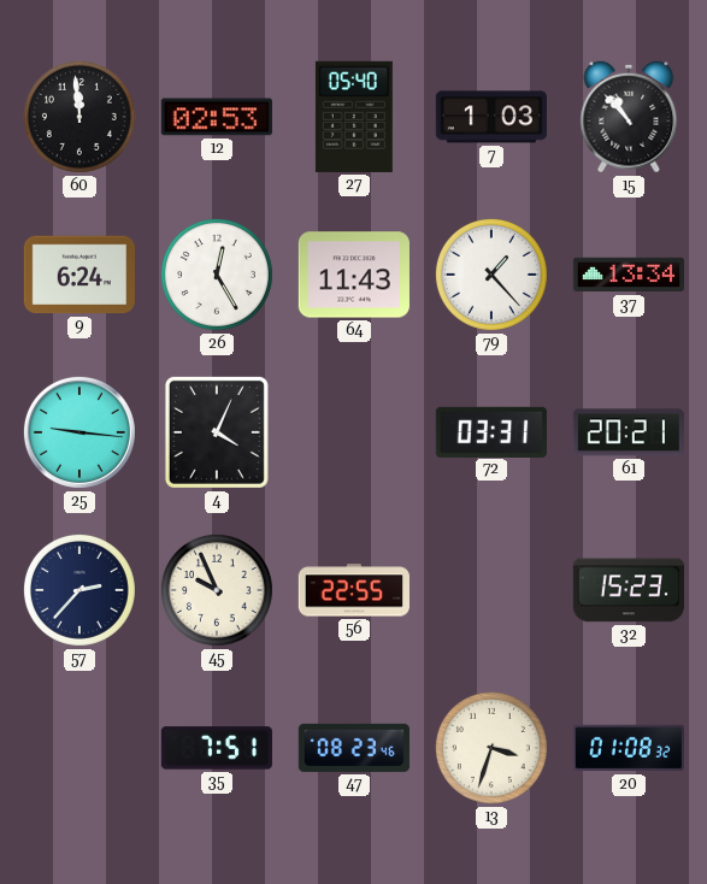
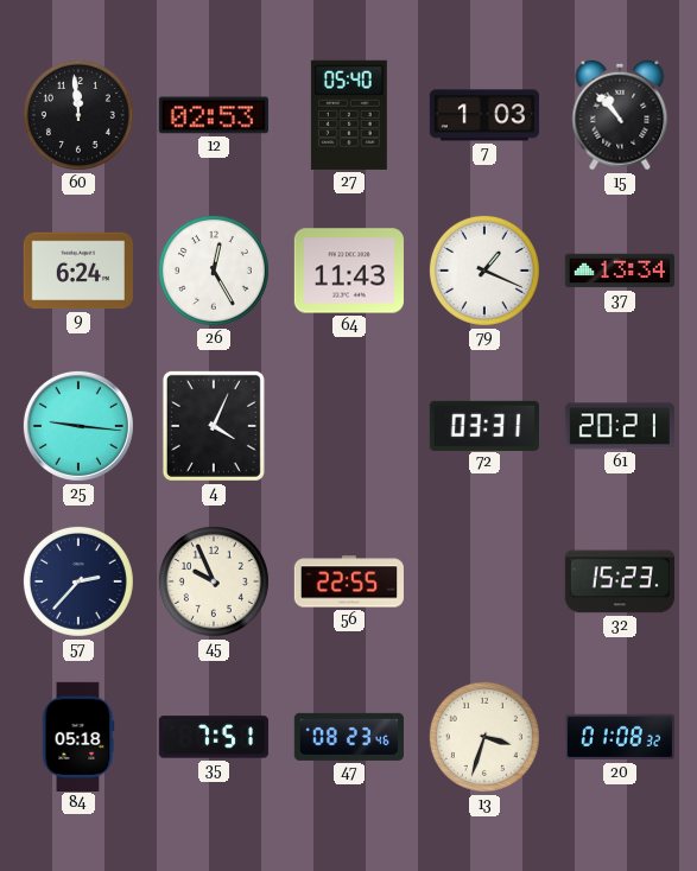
79: 1:23 -> 1:19 (484, 271)
84: none -> 05:18 (78, 736)
